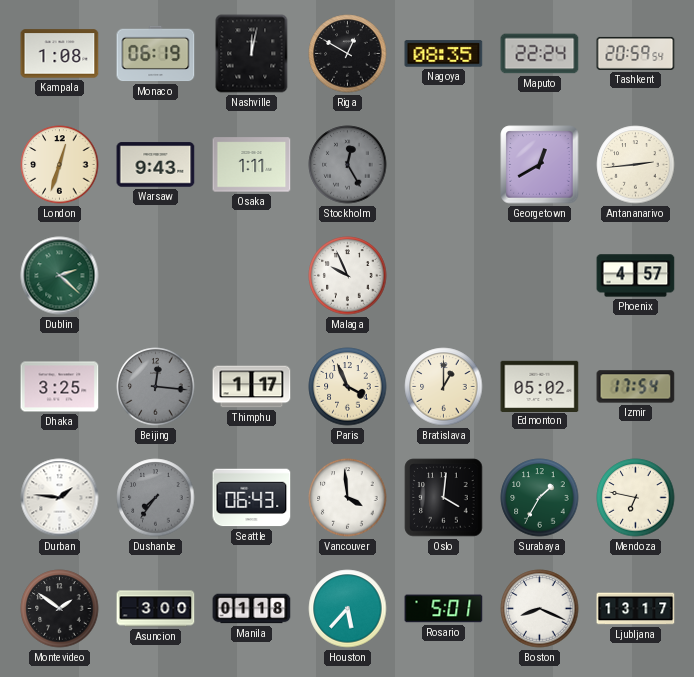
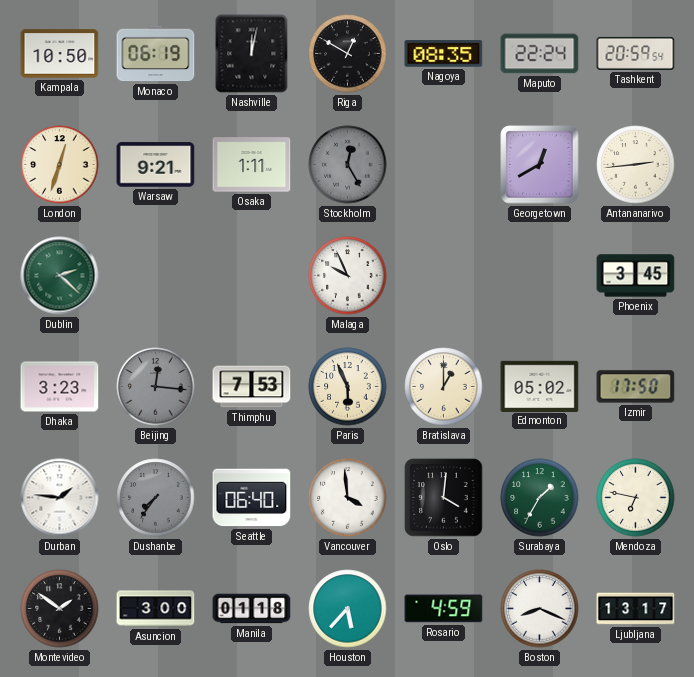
Kampala: 1:08 -> 10:50 (60, 54)
Warsaw: 9:43 -> 9:21 (156, 165)
Phoenix: 4:57 -> 3:45 (636, 276)
Dhaka: 3:25 -> 3:23 (60, 387)
Thimphu: 1:17 -> 7:53 (252, 387)
Paris: 3:56 -> 5:56 (348, 387)
Izmir: 17:54 -> 17:50 (636, 387)
Seattle: 06:43 -> 06:40 (252, 498)
Rosario: 5:01 -> 4:59 (444, 609)
